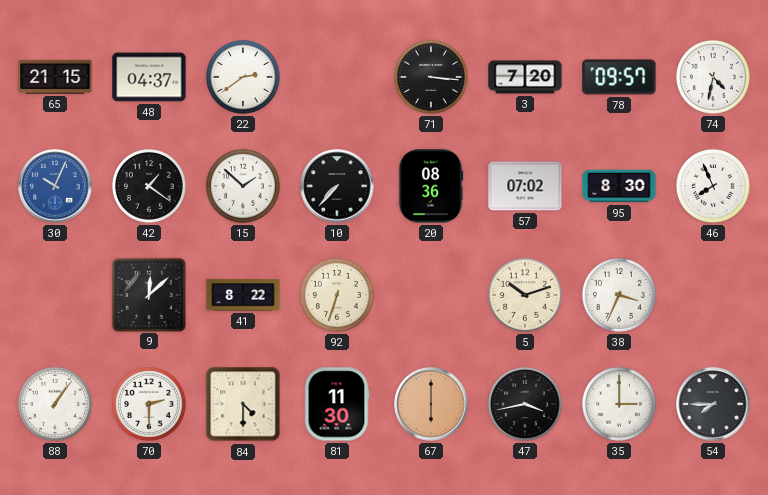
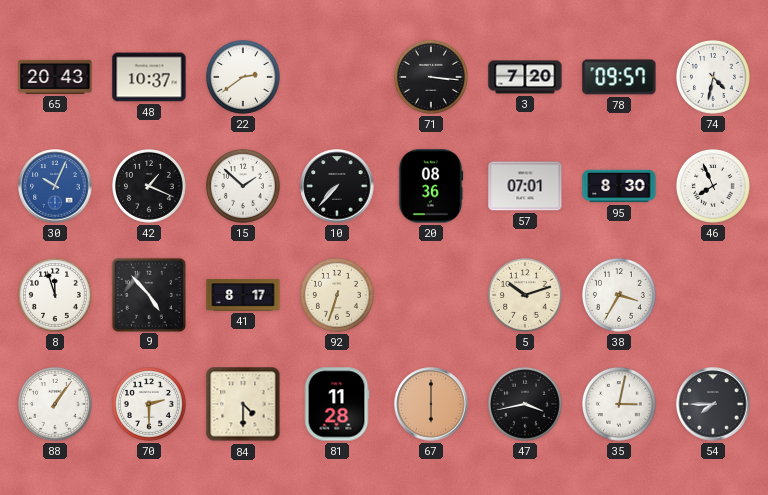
65: 21:15 -> 20:43 (55, 77)
48: 04:37 -> 10:37 (149, 77)
42: 1:21 -> 1:19 (149, 186)
57: 07:02 -> 07:01 (525, 186)
8: none -> 11:57 (55, 295)
9: 12:08 -> 4:53 (148, 294)
41: 8:22 -> 8:17 (243, 295)
38: 3:34 -> 3:35 (619, 295)
81: 11:30 -> 11:28 (337, 404)
35: 3:00 -> 3:02 (619, 404)
